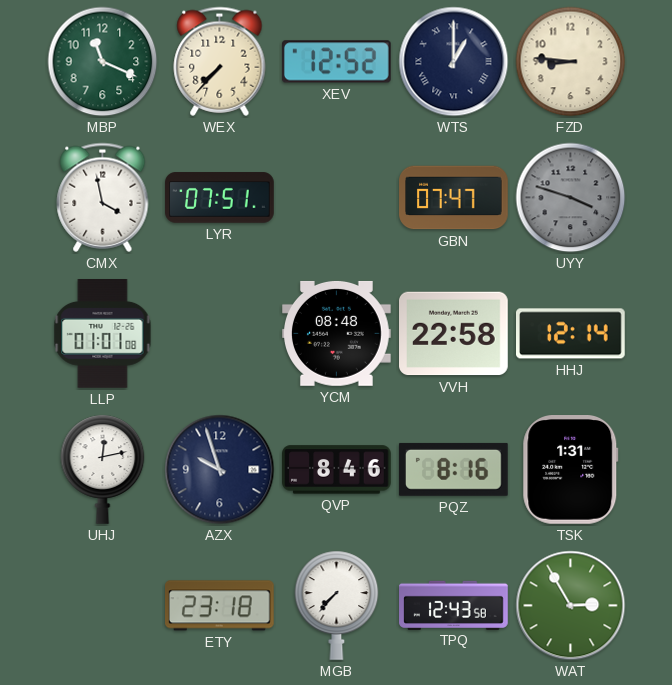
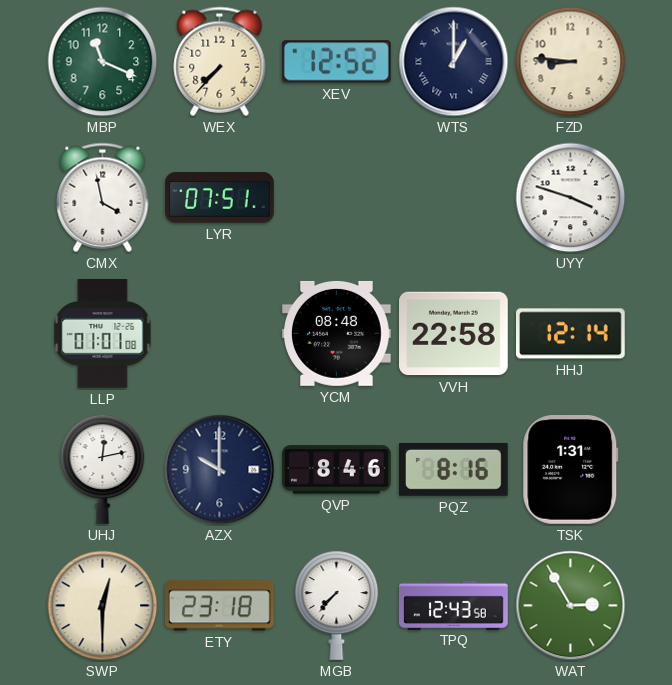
GBN: 07:47 -> none (454, 198)
UYY dial: grey -> white (571, 198)
AZX: 9:57 -> 10:00 (220, 470)
SWP: none -> 12:30 (103, 606)
